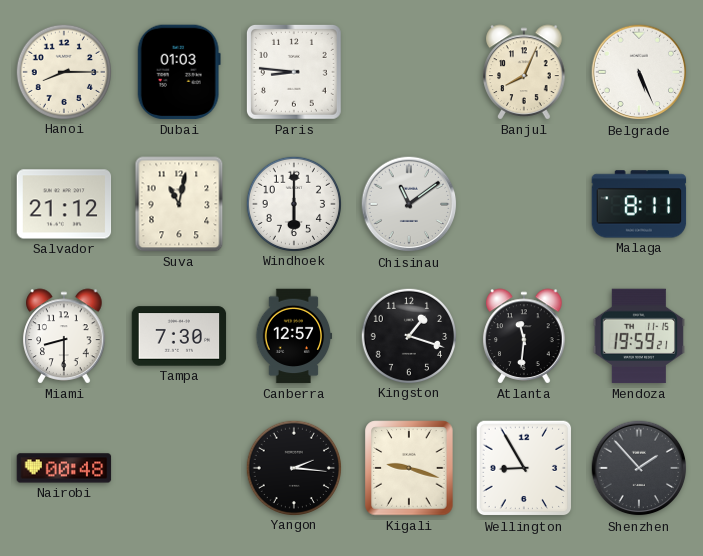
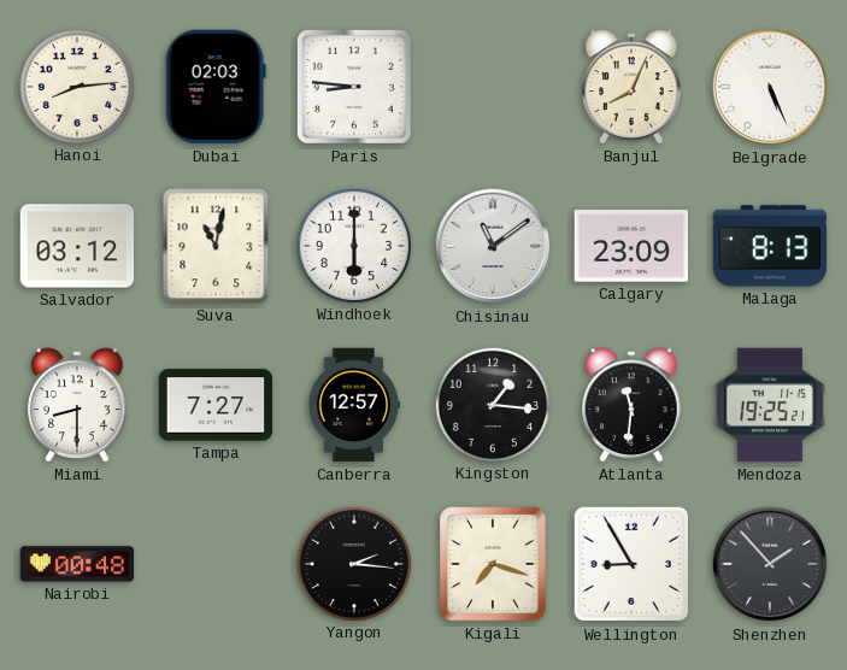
Hanoi: 8:15 -> 8:14 (76, 86)
Dubai: 01:03 -> 02:03 (216, 87)
Salvador: 21:12 -> 03:12 (77, 246)
Calgary: none -> 23:09 (631, 246)
Malaga: 8:11 -> 8:13 (770, 246)
Tampa: 7:30 -> 7:27 (216, 405)
Kingston: 1:18 -> 1:16 (492, 404)
Mendoza: 19:59 -> 19:25 (769, 405)
Kigali: 9:18 -> 7:18 (493, 564)
